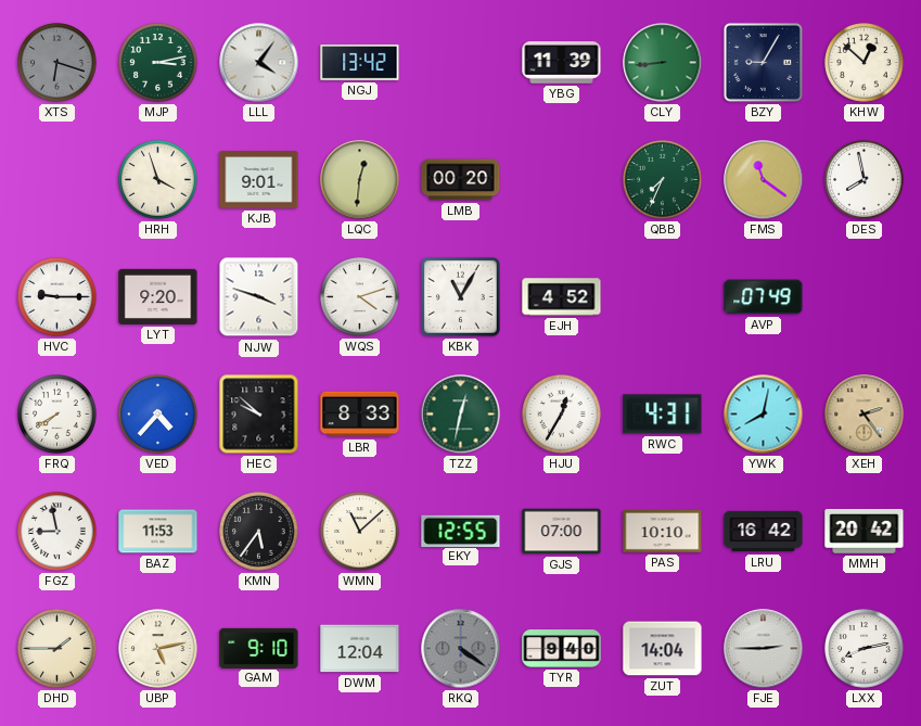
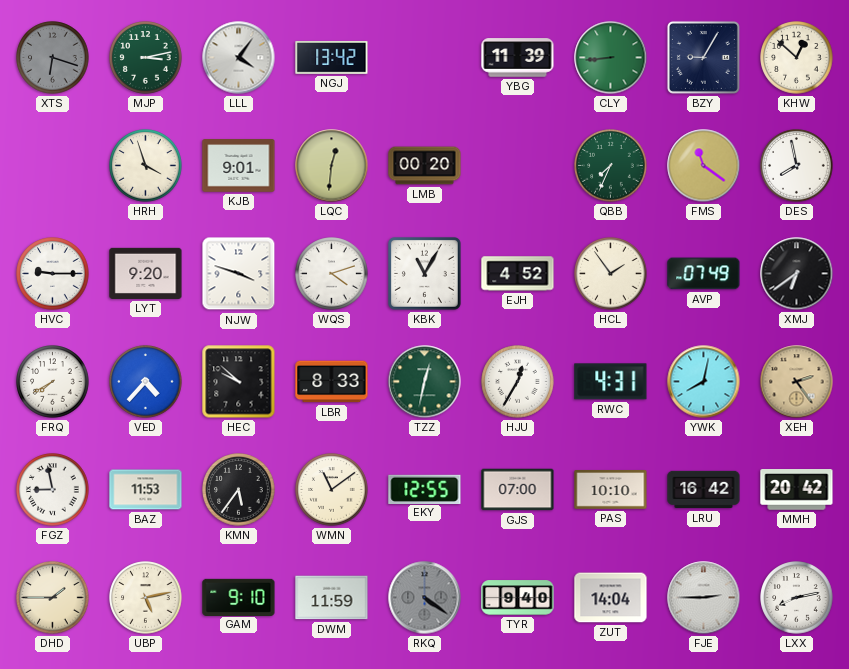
HCL: none -> 1:54 (611, 274)
XMJ: none -> 6:39 (797, 274)
WMN: 11:08 -> 11:09 (332, 490)
DWM: 12:04 -> 11:59 (332, 598)
